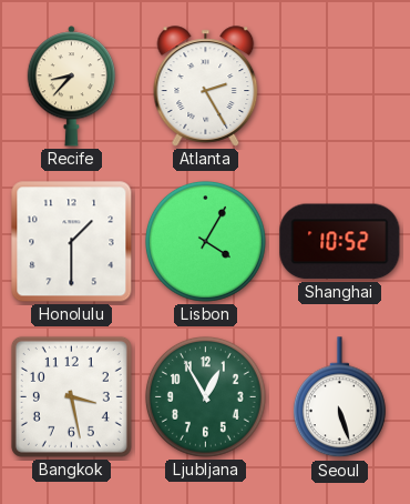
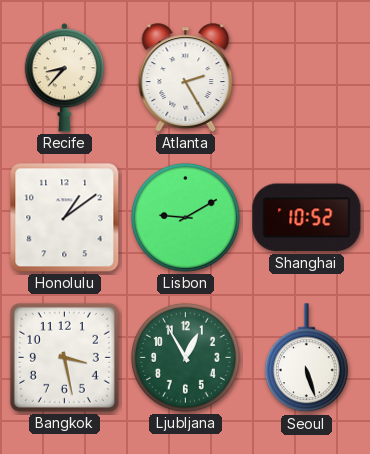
Honolulu: 1:30 -> 1:09 (65, 218)
Lisbon: 4:05 -> 9:10 (185, 217)
